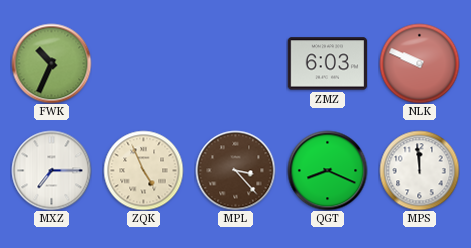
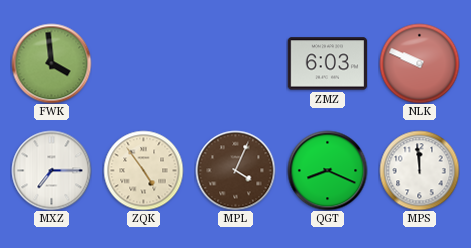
FWK: 10:34 -> 3:59 (51, 63)
ZQK: 4:56 -> 4:54 (143, 170)
MPL: 3:23 -> 4:04 (235, 170)
